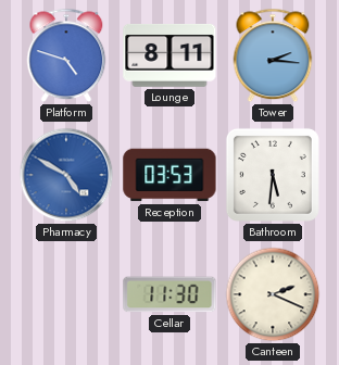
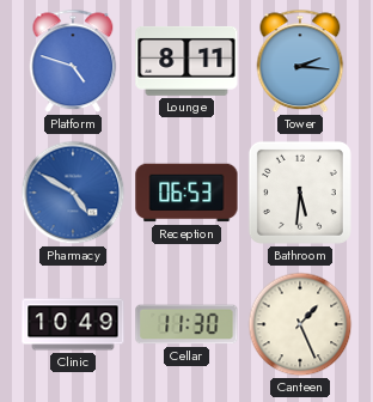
Reception: 03:53 -> 06:53 (186, 193)
Clinic: none -> 10:49 (73, 324)
Canteen: 2:19 -> 1:26 (300, 324)
